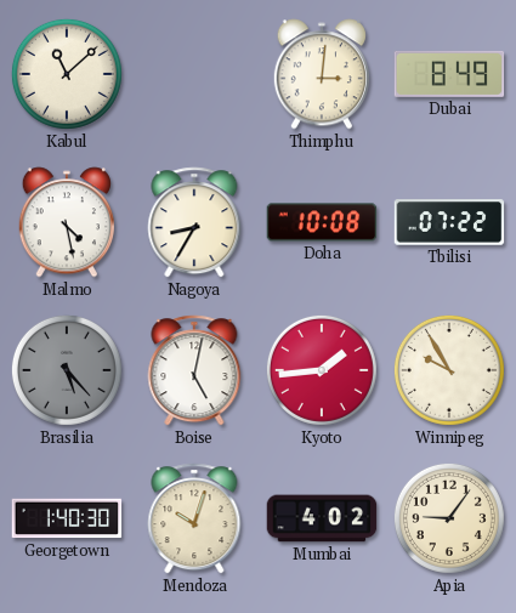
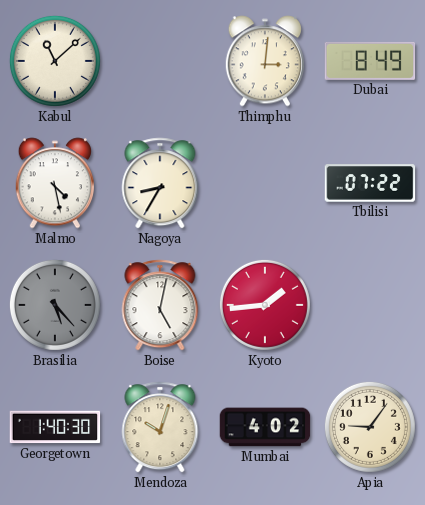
Doha: 10:08 -> none (322, 222)
Winnipeg: 9:55 -> none (449, 370)
